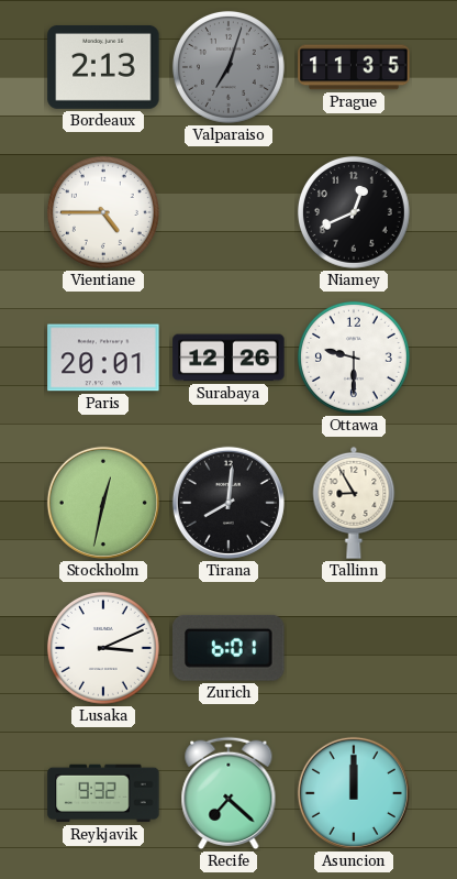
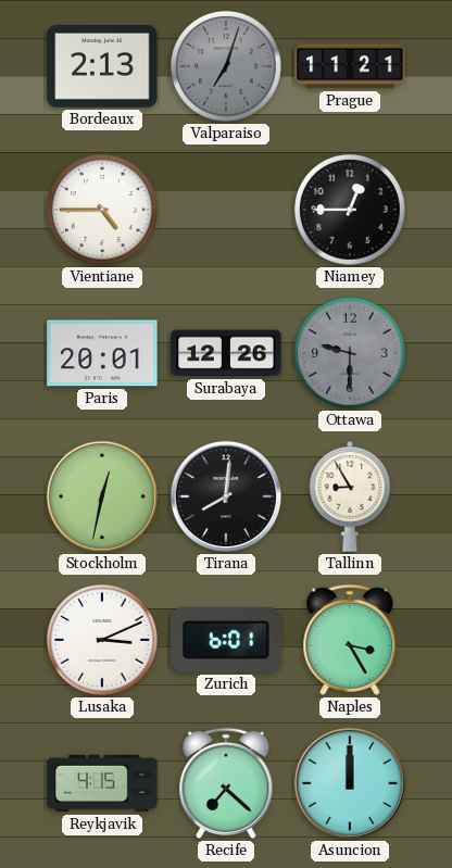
Prague: 11:35 -> 11:21 (350, 66)
Niamey: 12:41 -> 12:45 (350, 210)
Ottawa dial: white -> grey (350, 353)
Naples: none -> 3:25 (350, 640)
Reykjavik: 9:32 -> 4:15 (102, 783)
